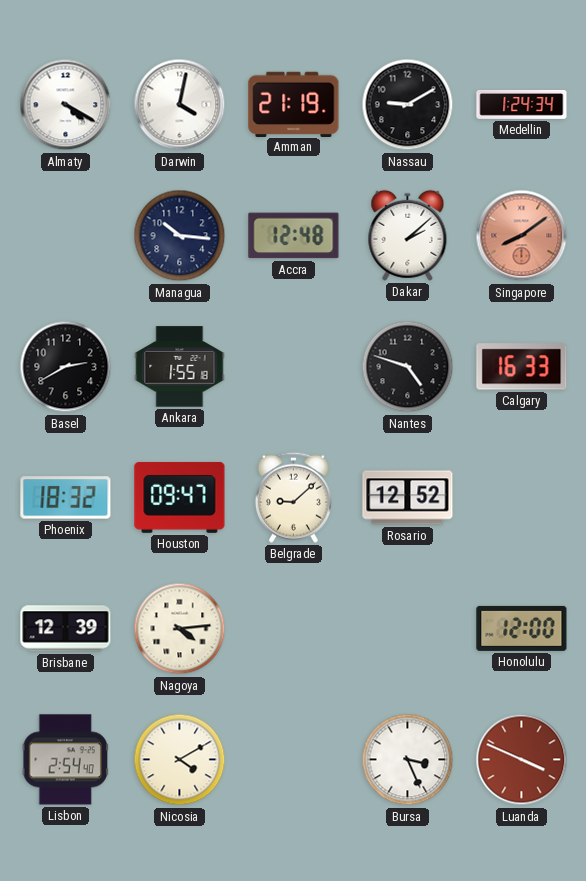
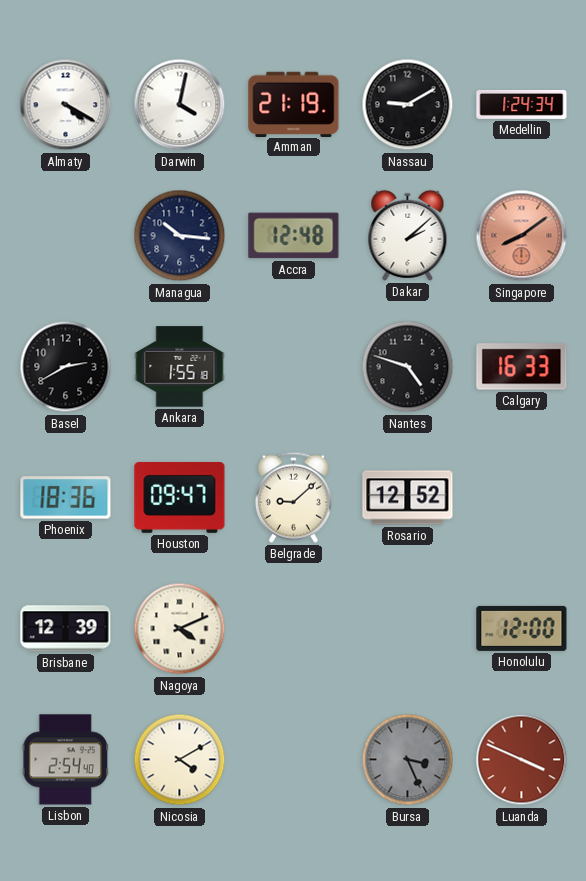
Phoenix: 18:32 -> 18:36 (66, 498)
Nagoya: 4:14 -> 4:11 (180, 629)
Bursa dial: white -> grey (408, 760)
